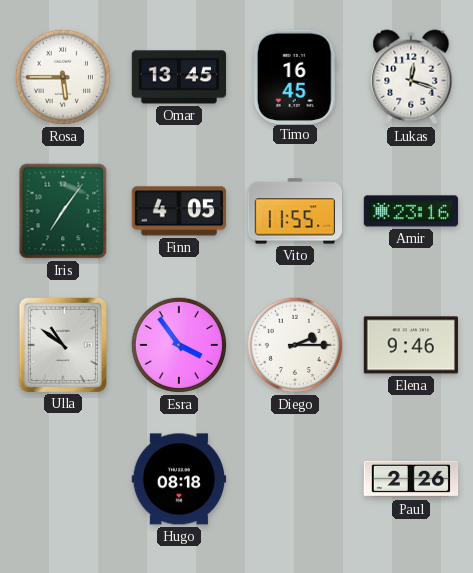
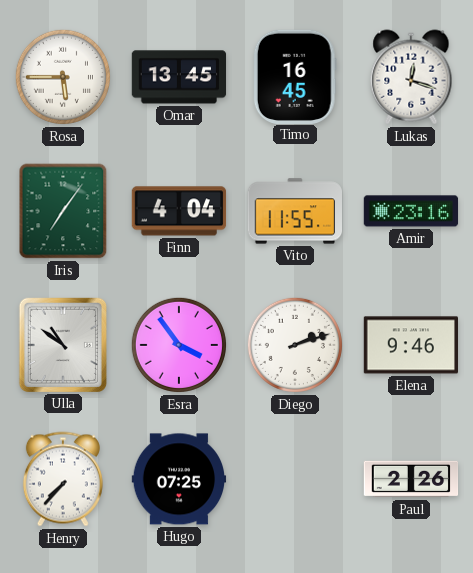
Finn: 4:05 -> 4:04 (179, 211)
Diego: 2:15 -> 2:12 (295, 345)
Henry: none -> 7:37 (63, 479)
Hugo: 08:18 -> 07:25 (179, 479)
